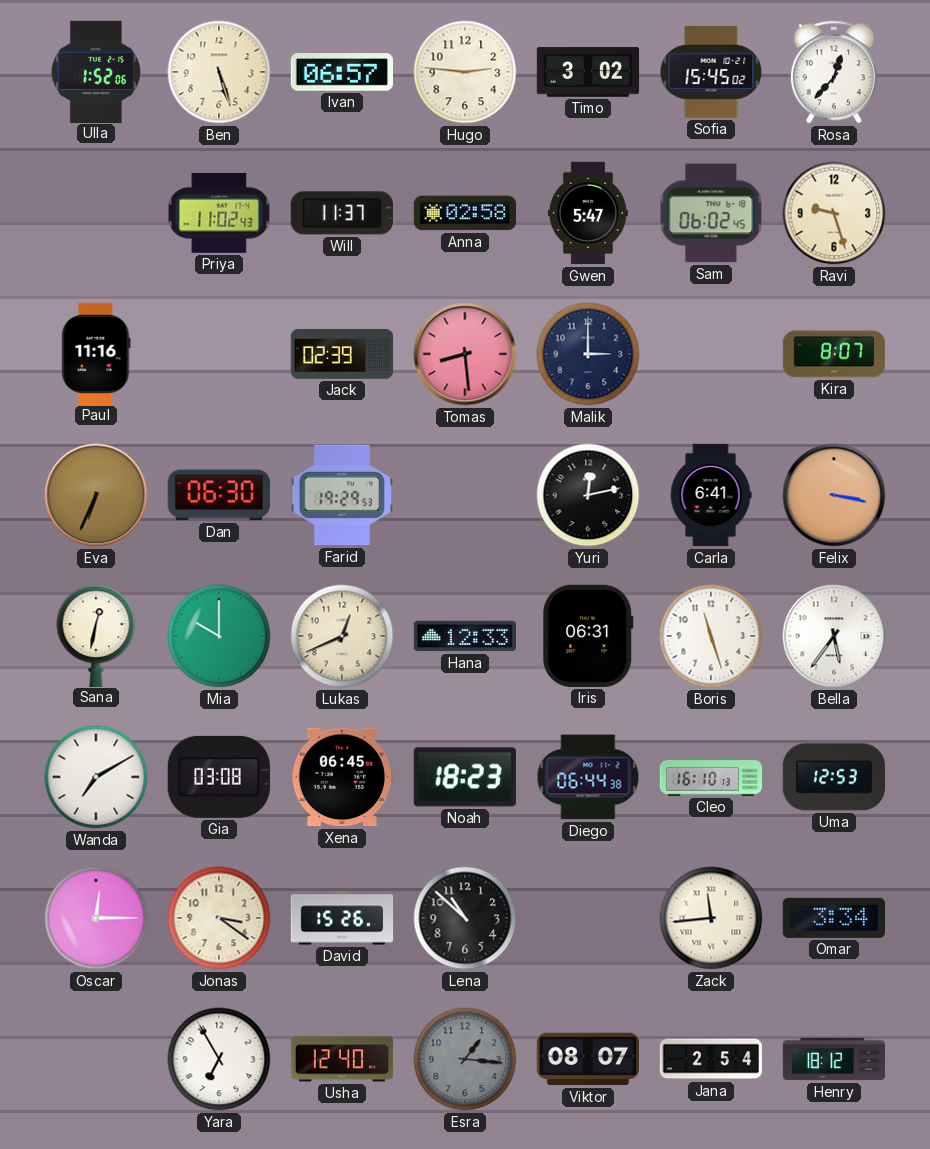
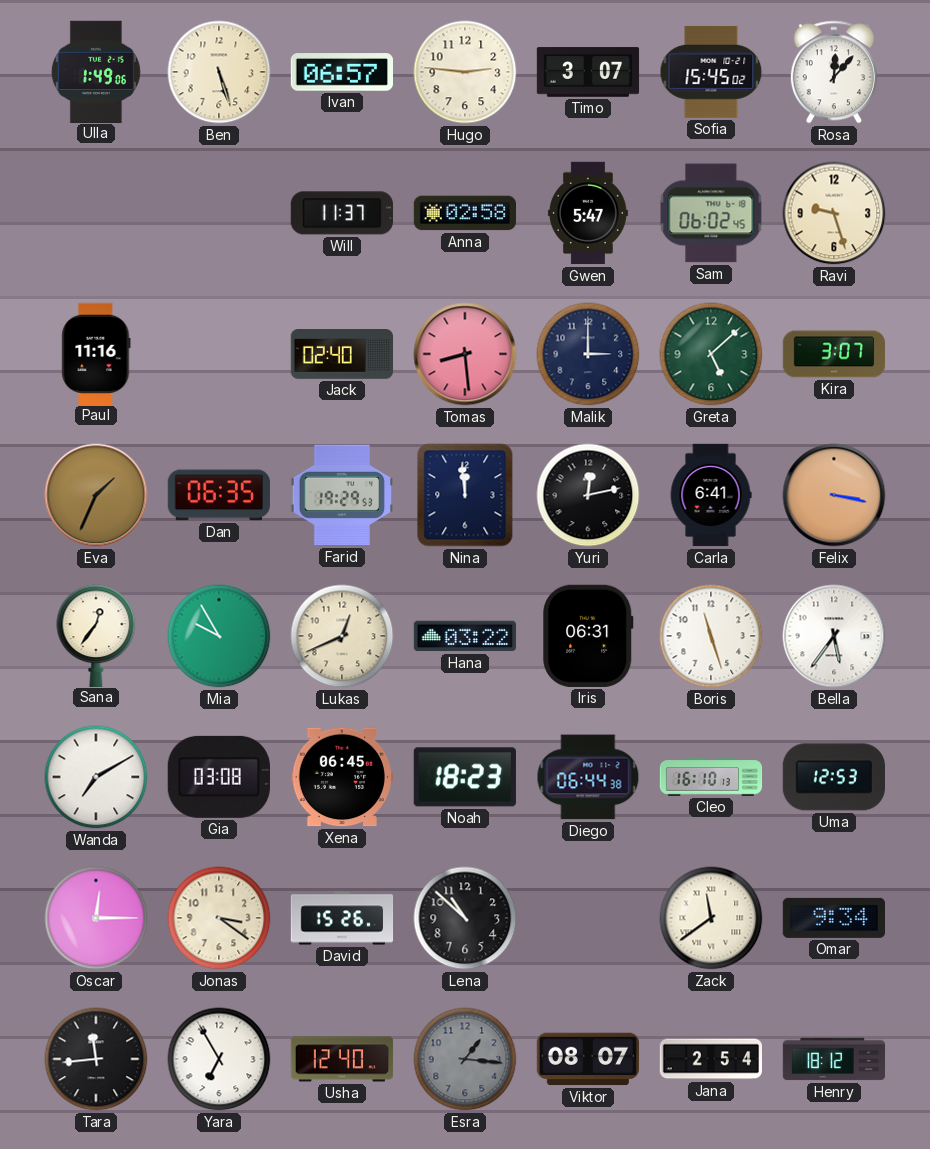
Ulla: 1:52 -> 1:49 (96, 71)
Timo: 3:02 -> 3:07 (588, 72)
Rosa: 12:37 -> 12:07 (834, 72)
Priya: 11:02 -> none (219, 213)
Jack: 02:39 -> 02:40 (342, 355)
Greta: none -> 5:08 (711, 354)
Kira: 8:07 -> 3:07 (834, 354)
Eva: 6:34 -> 1:34 (96, 495)
Dan: 06:30 -> 06:35 (218, 495)
Nina: none -> 11:59 (465, 495)
Sana: 12:32 -> 12:36 (96, 635)
Mia: 10:00 -> 9:55 (219, 636)
Hana: 12:33 -> 03:22 (464, 636)
Zack: 11:44 -> 11:39 (711, 918)
Omar: 3:34 -> 9:34 (833, 918)
Tara: none -> 11:44 (96, 1059)
